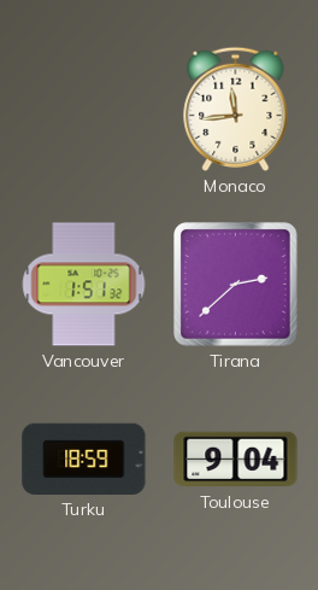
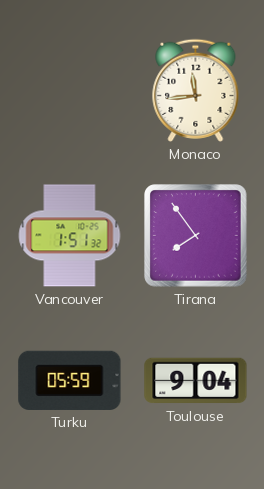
Tirana: 2:38 -> 7:54 (196, 236)
Turku: 18:59 -> 05:59 (70, 380)
